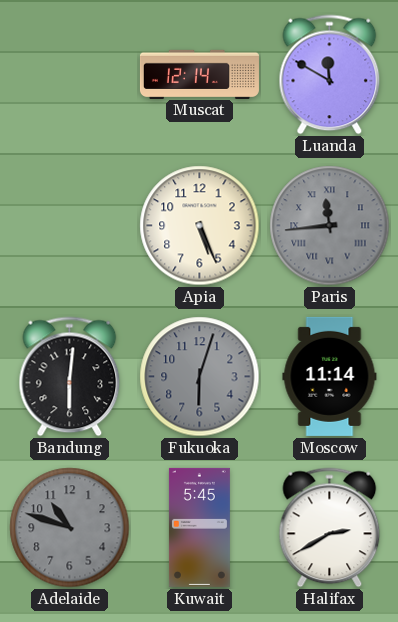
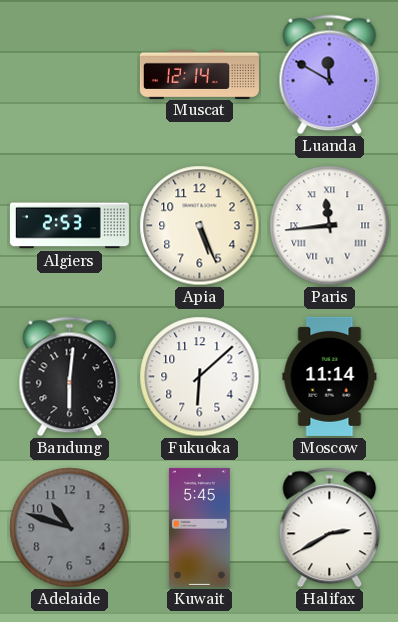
Algiers: none -> 2:53 (69, 226)
Paris dial: grey -> white (330, 226)
Fukuoka: 6:03 -> 6:08 (200, 377)
Fukuoka dial: grey -> white (200, 377)
